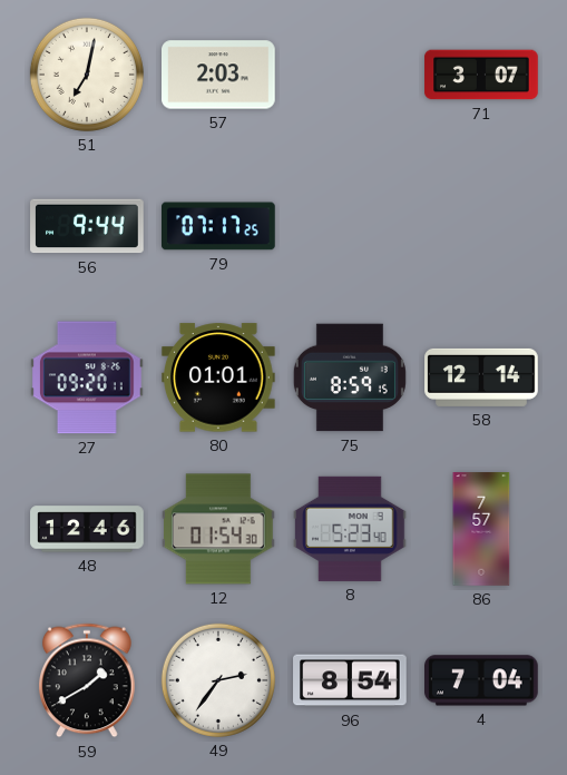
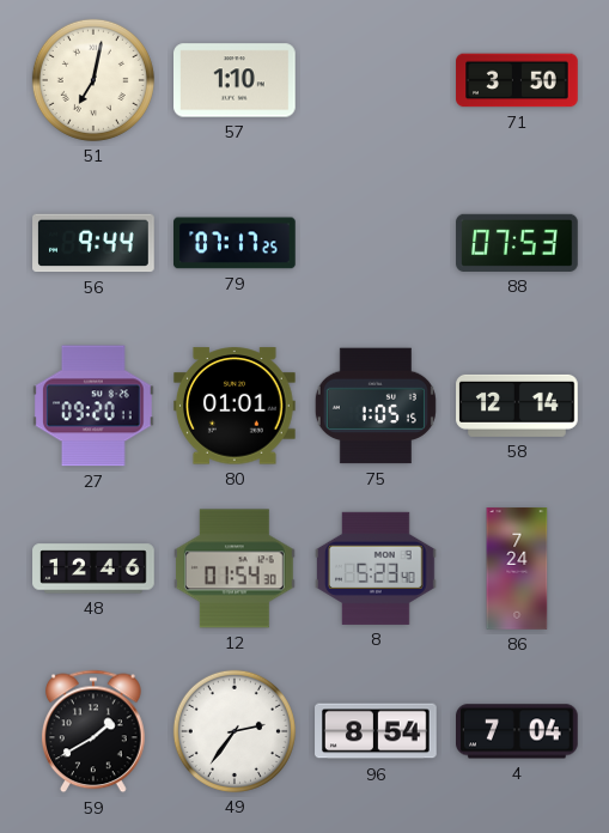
57: 2:03 -> 1:10 (236, 80)
71: 3:07 -> 3:50 (517, 80)
88: none -> 07:53 (517, 243)
75: 8:59 -> 1:05 (376, 406)
86: 7:57 -> 7:24 (517, 568)
